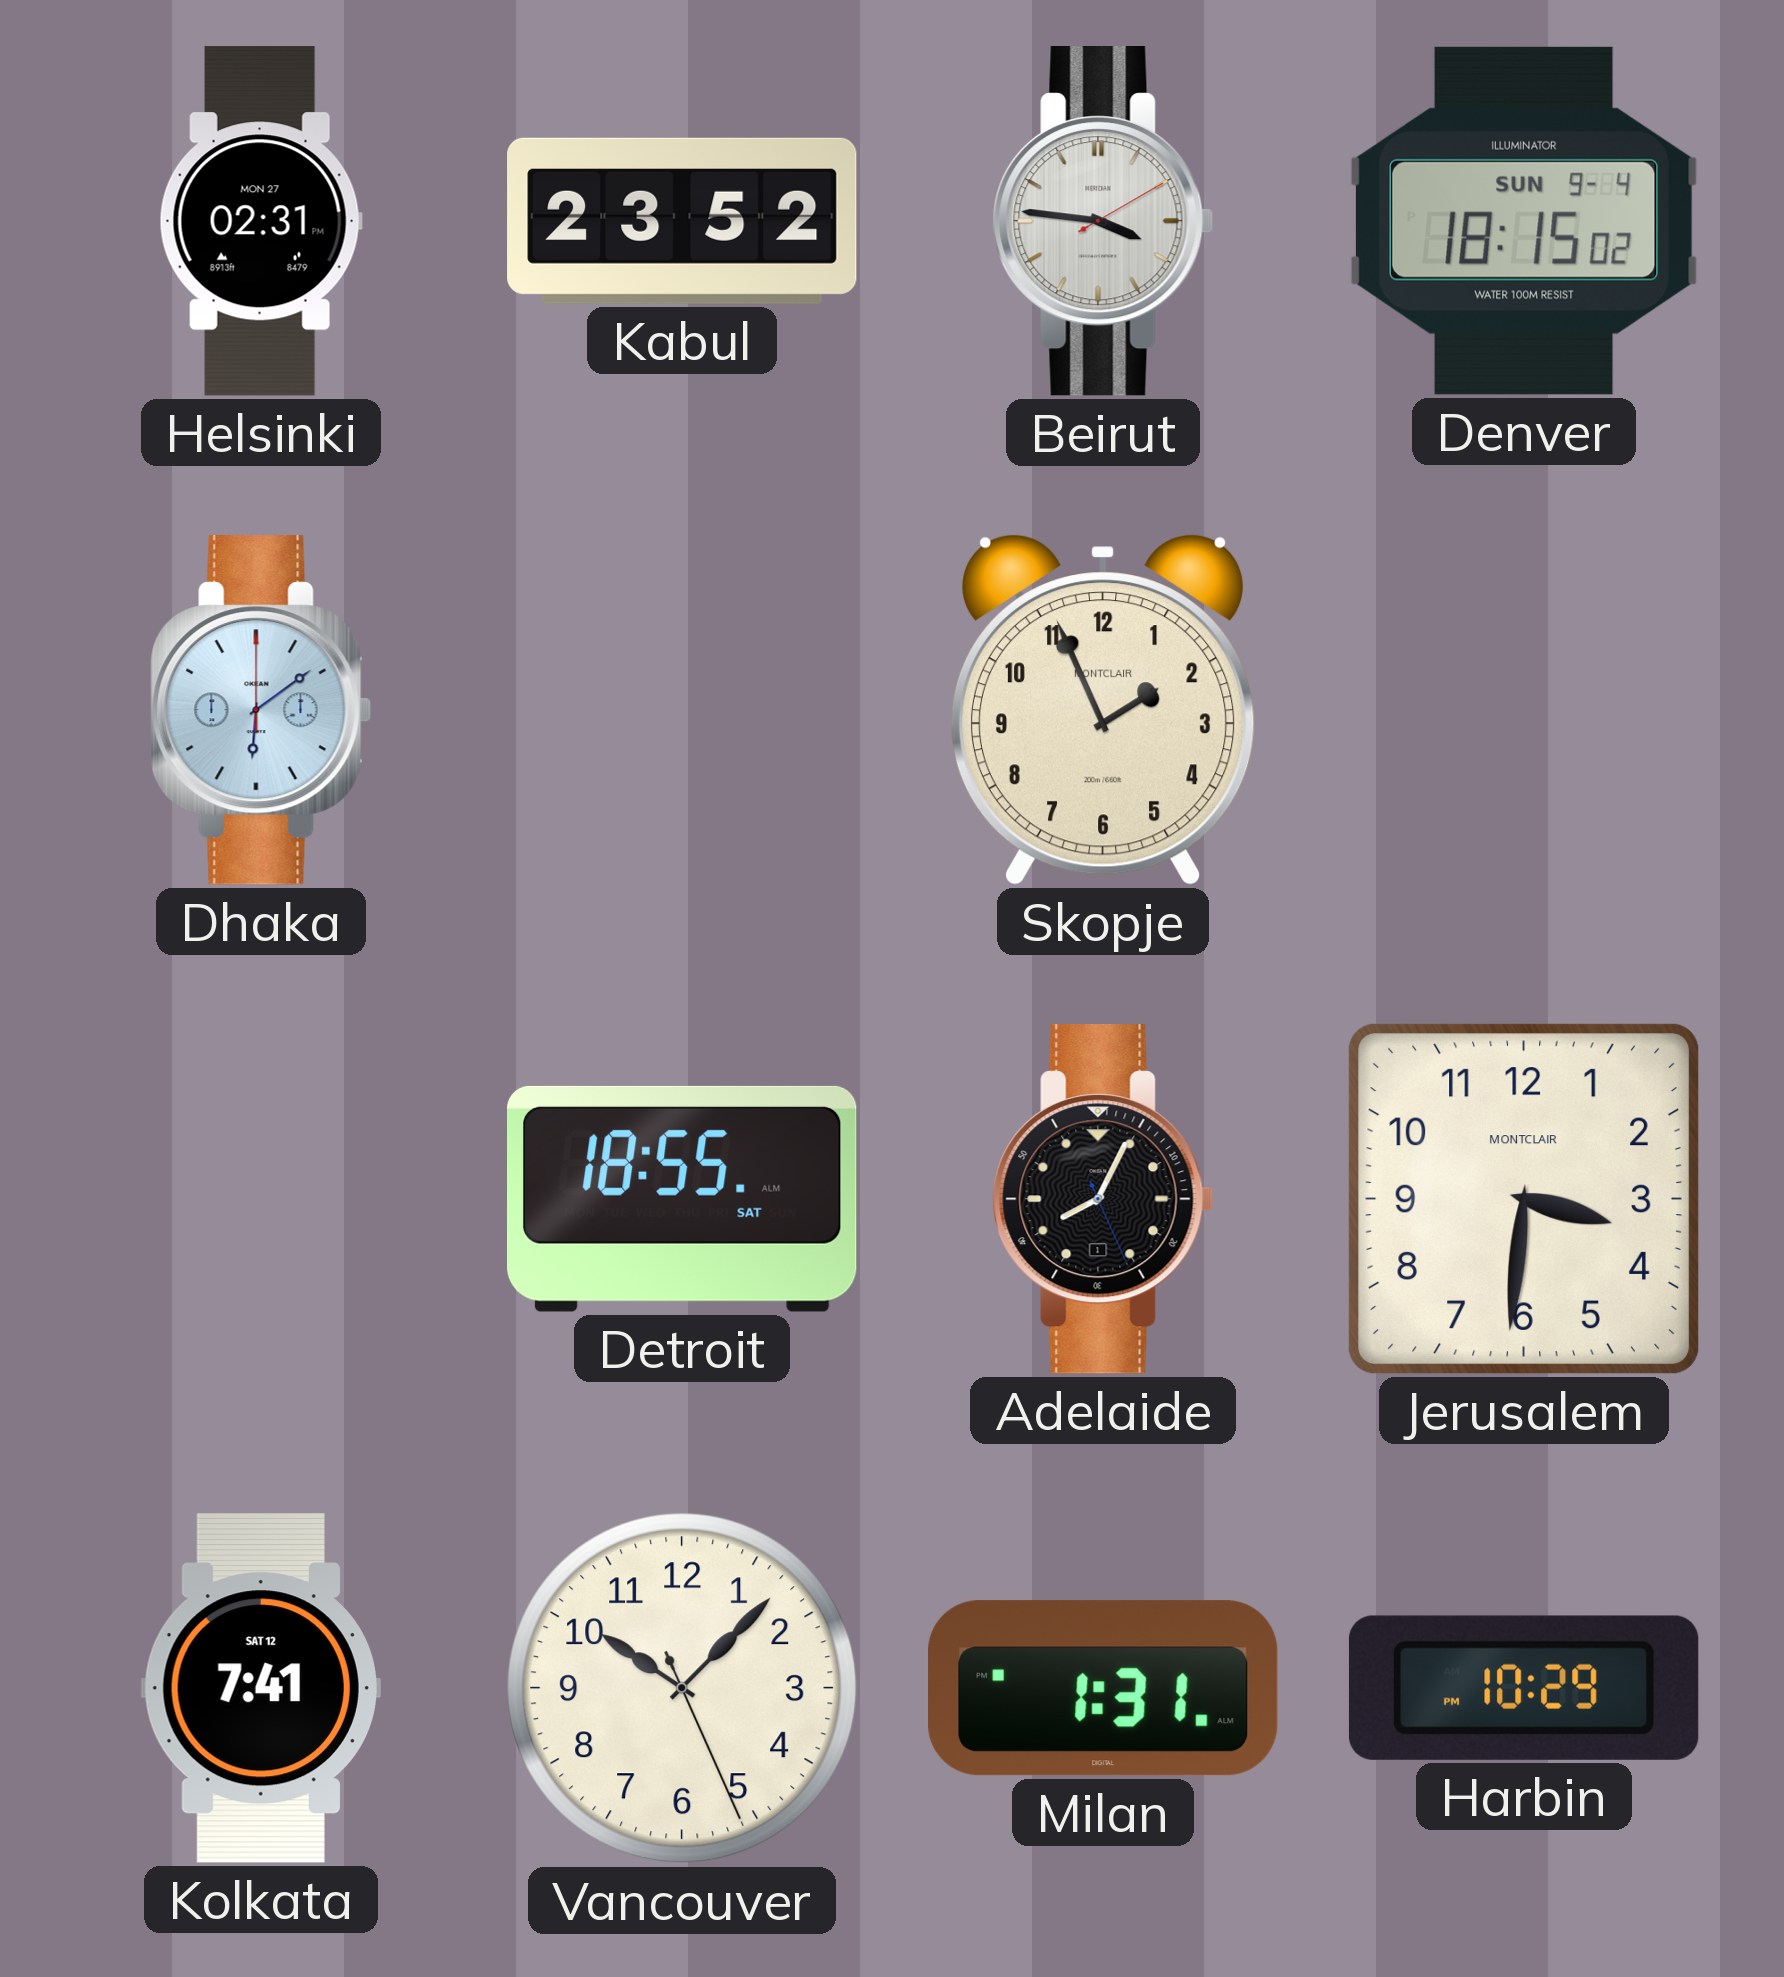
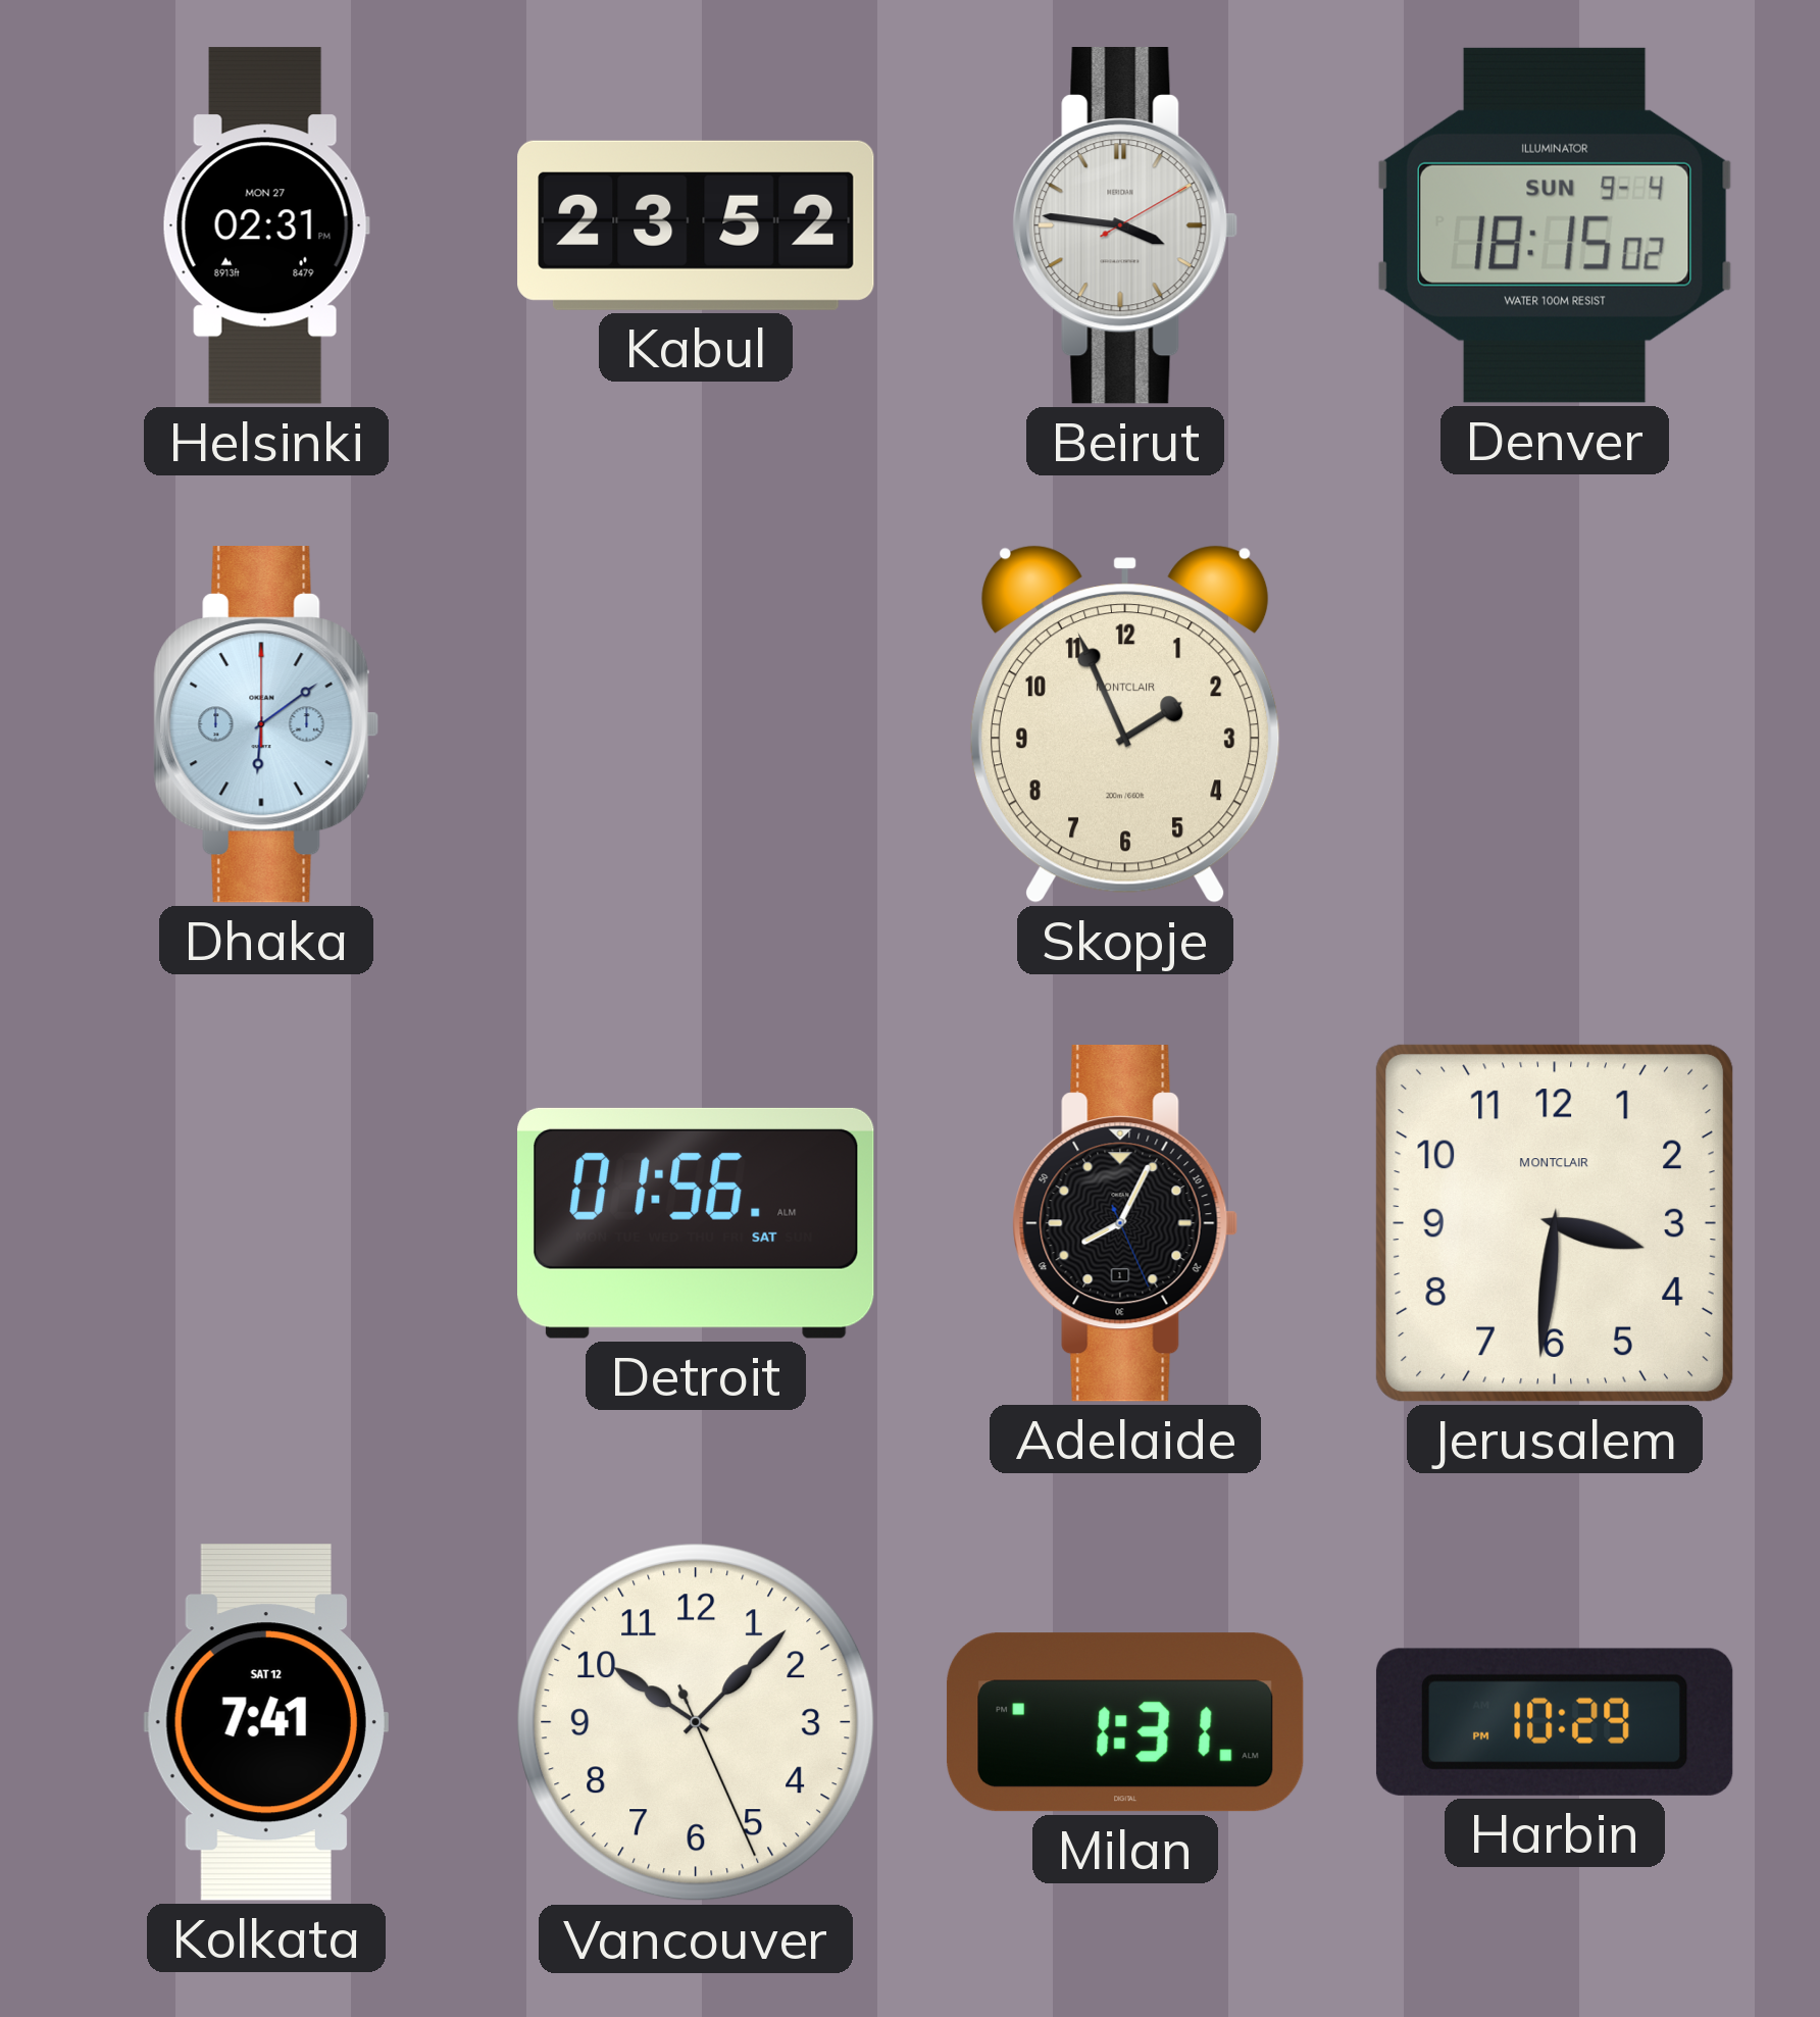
Detroit: 18:55 -> 01:56 (697, 1223)
